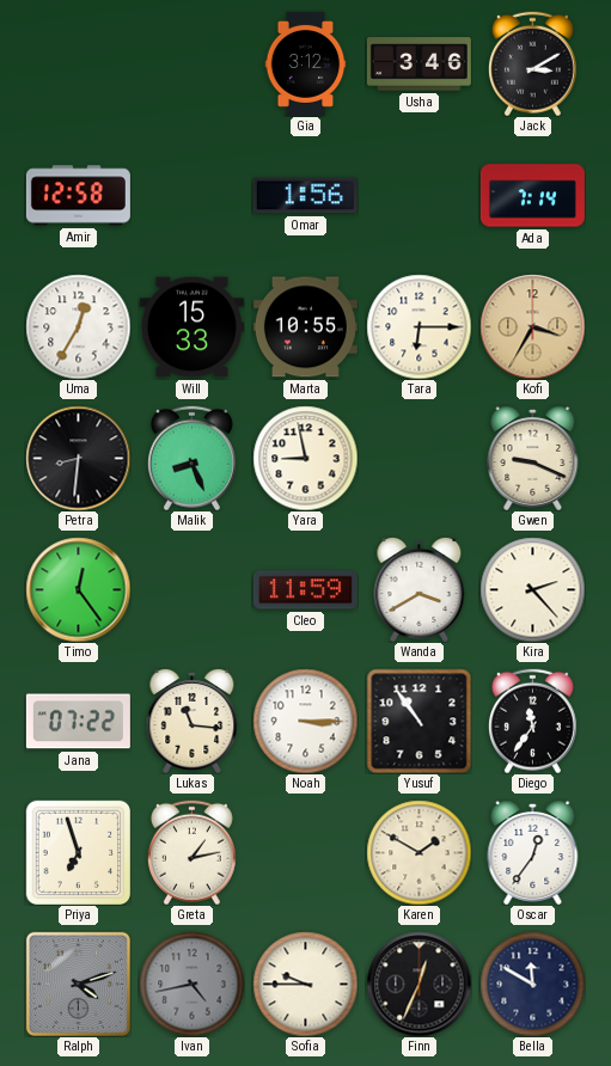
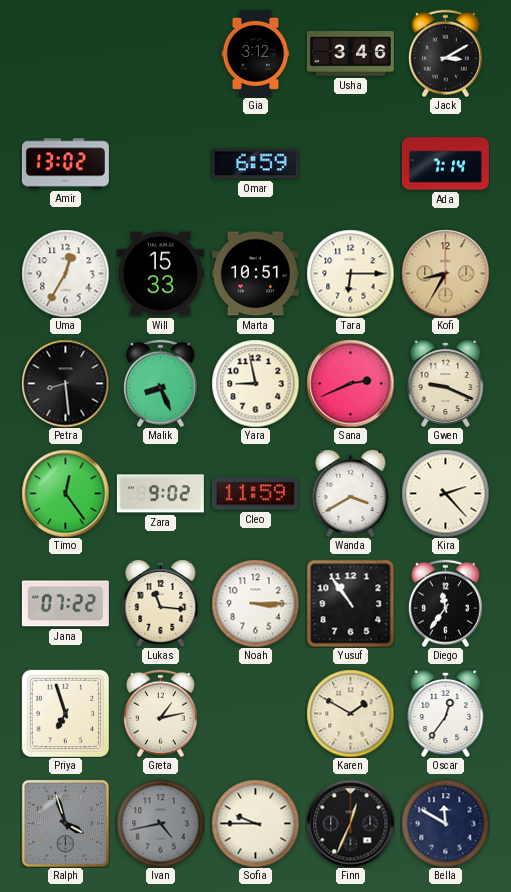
Amir: 12:58 -> 13:02 (65, 164)
Omar: 1:56 -> 6:59 (255, 164)
Marta: 10:55 -> 10:51 (255, 274)
Kofi: 3:35 -> 8:35 (445, 273)
Petra: 8:31 -> 8:29 (65, 383)
Sana: none -> 2:41 (350, 383)
Zara: none -> 9:02 (160, 494)
Ralph: 4:12 -> 3:57 (65, 823)
